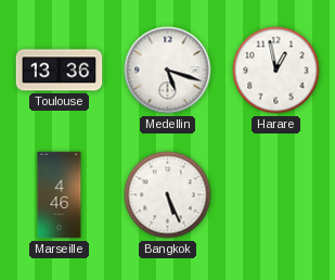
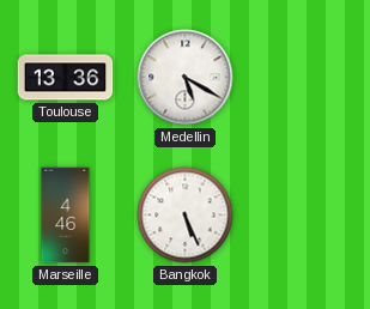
Medellin: 5:18 -> 5:20 (186, 78)
Harare: 12:58 -> none (276, 71)
